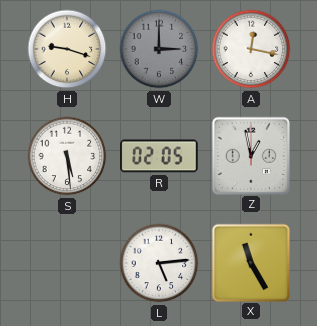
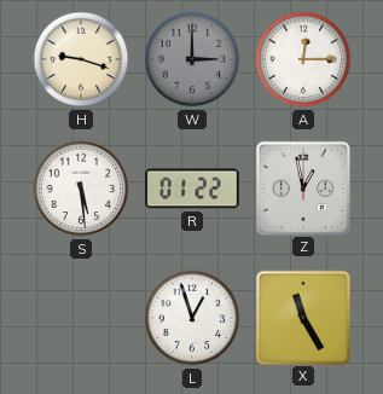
A: 12:17 -> 12:15 (303, 59)
R: 02:05 -> 01:22 (192, 189)
L: 5:14 -> 12:57 (192, 318)
